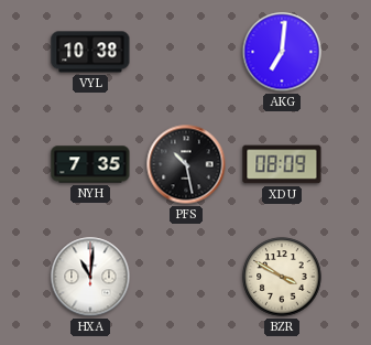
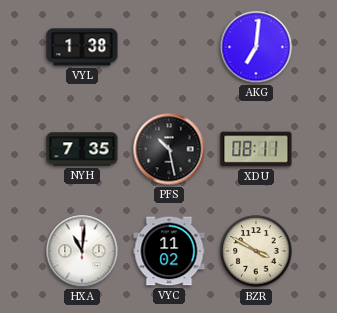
VYL: 10:38 -> 1:38 (82, 47)
XDU: 08:09 -> 08:11 (256, 149)
VYC: none -> 11:02 (169, 251)
